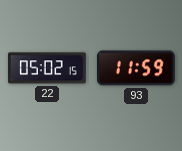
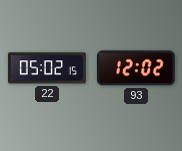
93: 11:59 -> 12:02 (136, 68)
